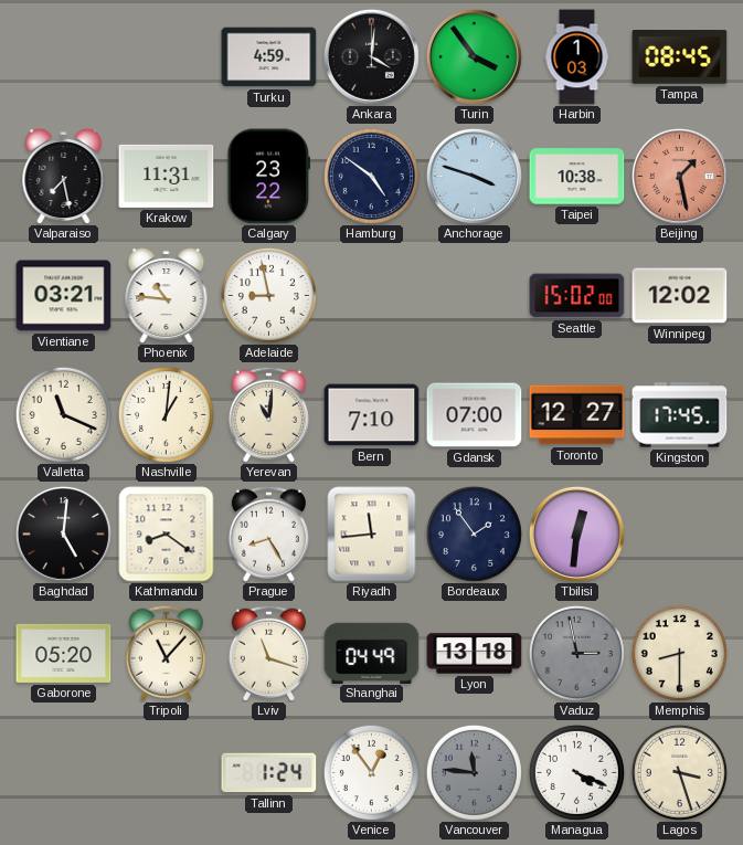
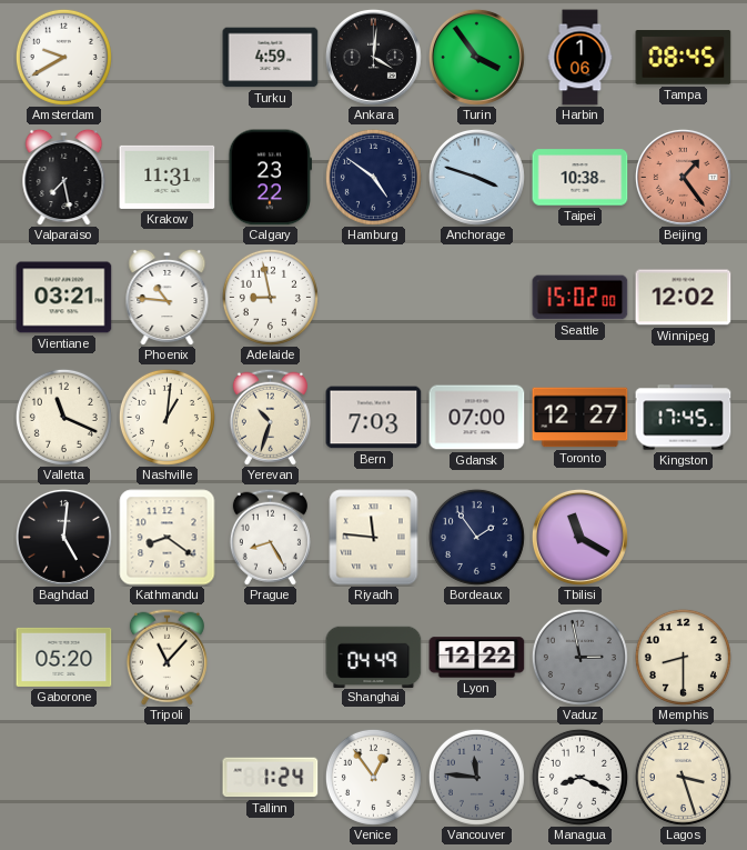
Amsterdam: none -> 9:40 (63, 57)
Harbin: 1:03 -> 1:06 (581, 58)
Beijing: 1:28 -> 1:24 (683, 177)
Yerevan: 11:01 -> 10:33 (270, 417)
Bern: 7:10 -> 7:03 (374, 418)
Riyadh: 11:44 -> 11:46 (374, 538)
Tbilisi: 12:31 -> 11:20 (579, 537)
Lviv: 11:18 -> none (268, 653)
Lyon: 13:18 -> 12:22 (477, 658)
Managua: 4:19 -> 8:19 (579, 777)
